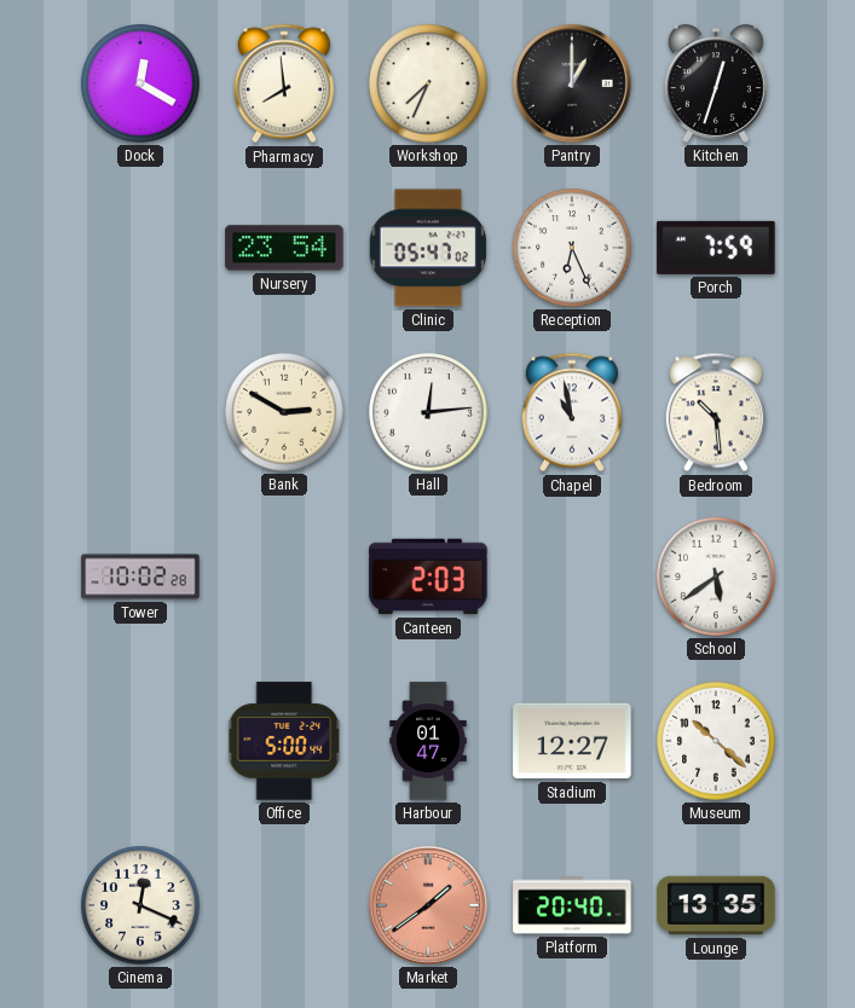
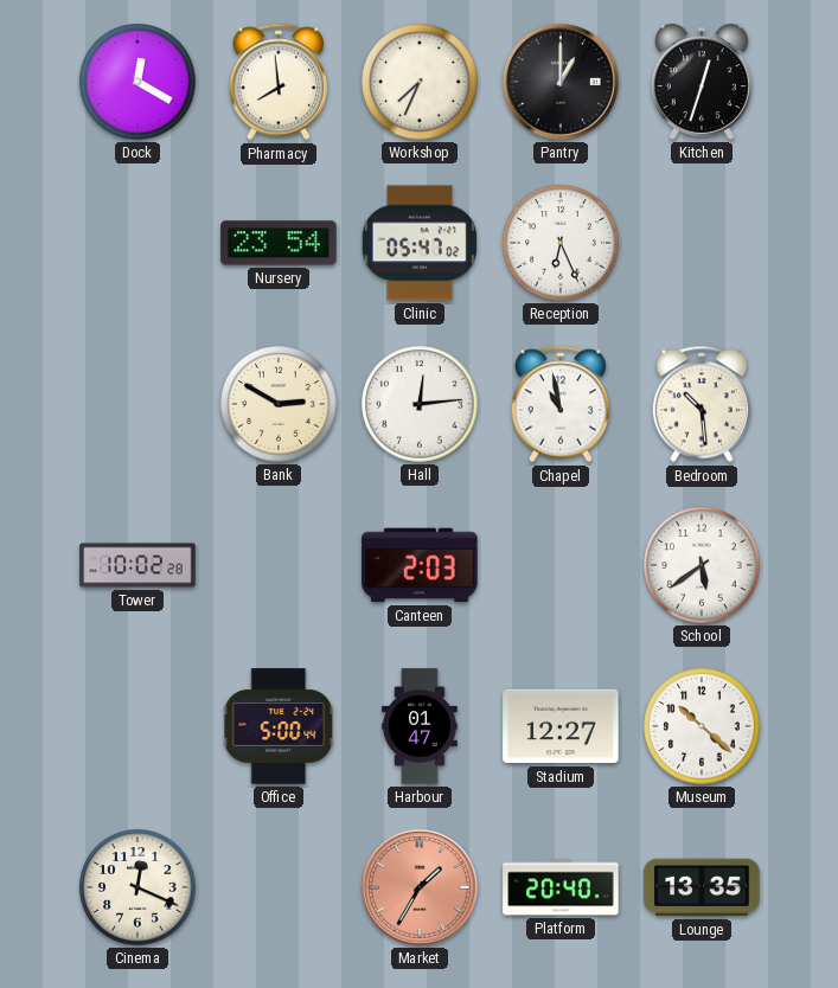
Porch: 7:59 -> none (716, 248)
Market: 1:39 -> 1:35 (420, 887)
